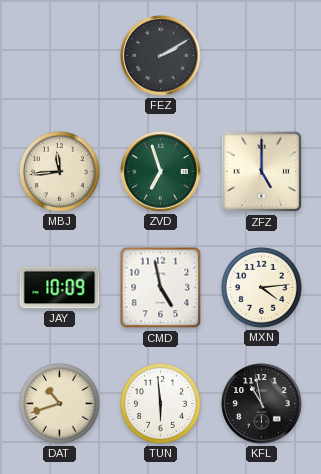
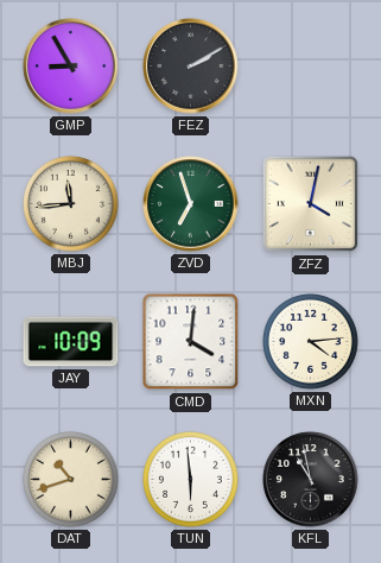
GMP: none -> 8:55 (71, 67)
ZFZ: 5:00 -> 4:02 (311, 204)
CMD: 4:58 -> 4:01 (191, 342)
